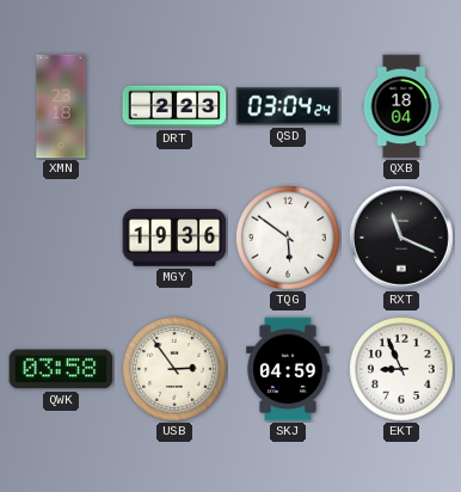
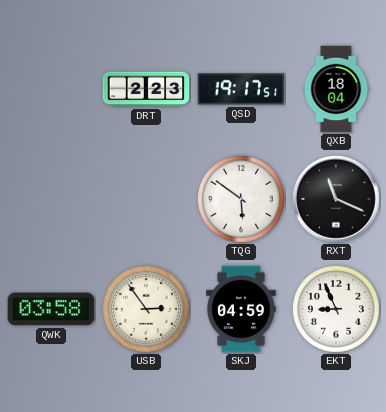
XMN: 23:18 -> none (61, 106)
QSD: 03:04 -> 19:17 (241, 89)
MGY: 19:36 -> none (174, 238)
